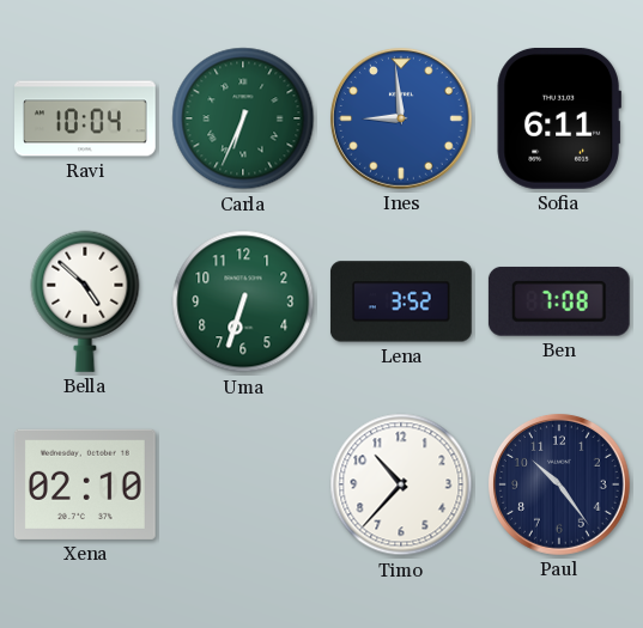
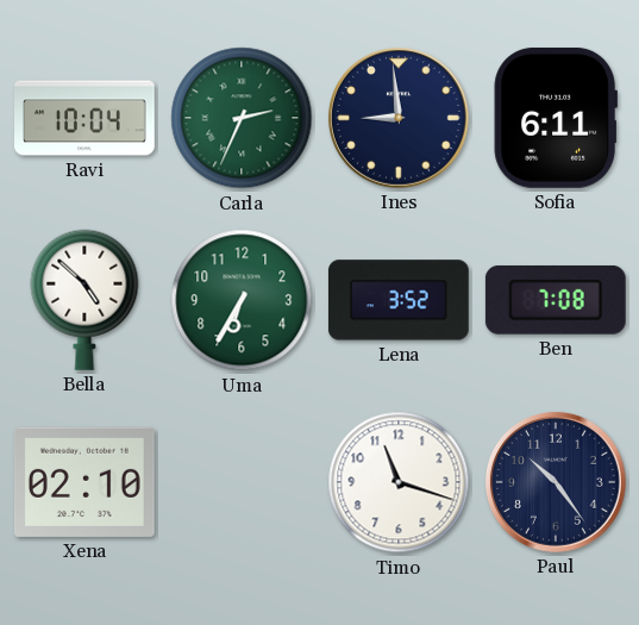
Carla: 6:34 -> 2:34 (242, 118)
Ines dial: blue -> navy (399, 118)
Uma: 6:33 -> 6:35 (242, 300)
Timo: 10:37 -> 11:18 (399, 482)
